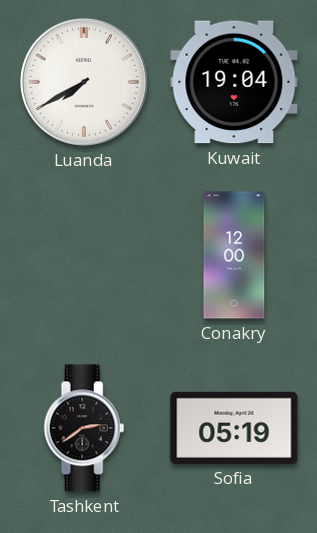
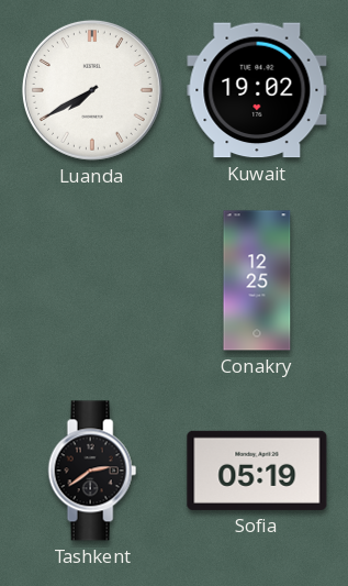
Kuwait: 19:04 -> 19:02 (257, 90)
Conakry: 12:00 -> 12:25 (257, 280)
